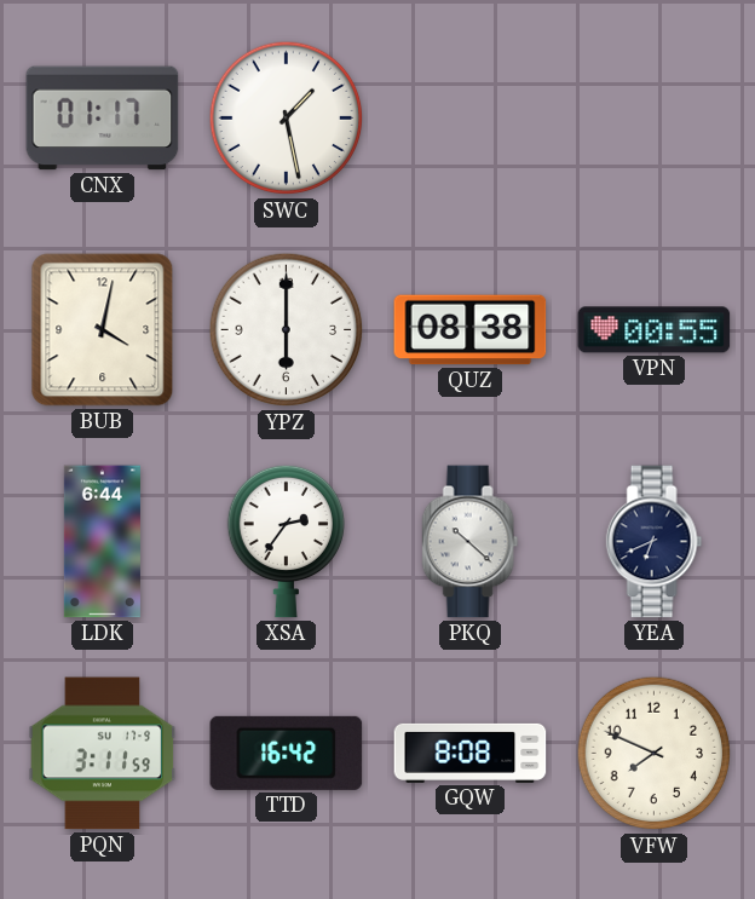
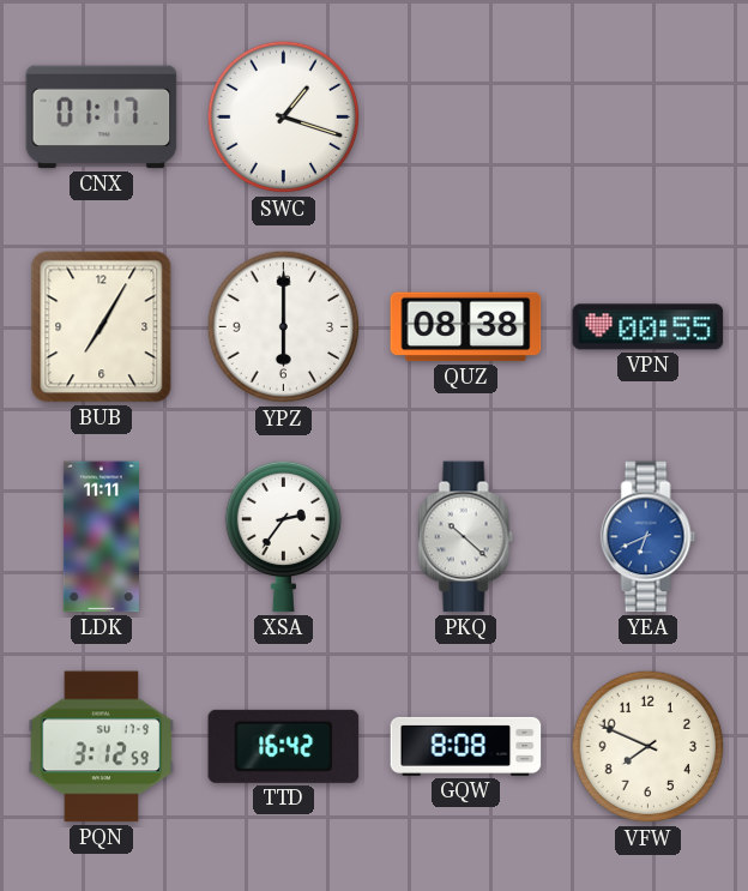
SWC: 1:28 -> 1:18 (284, 118)
BUB: 4:02 -> 7:05 (102, 327)
LDK: 6:44 -> 11:11 (101, 537)
YEA dial: navy -> blue (649, 537)
PQN: 3:11 -> 3:12 (102, 747)
